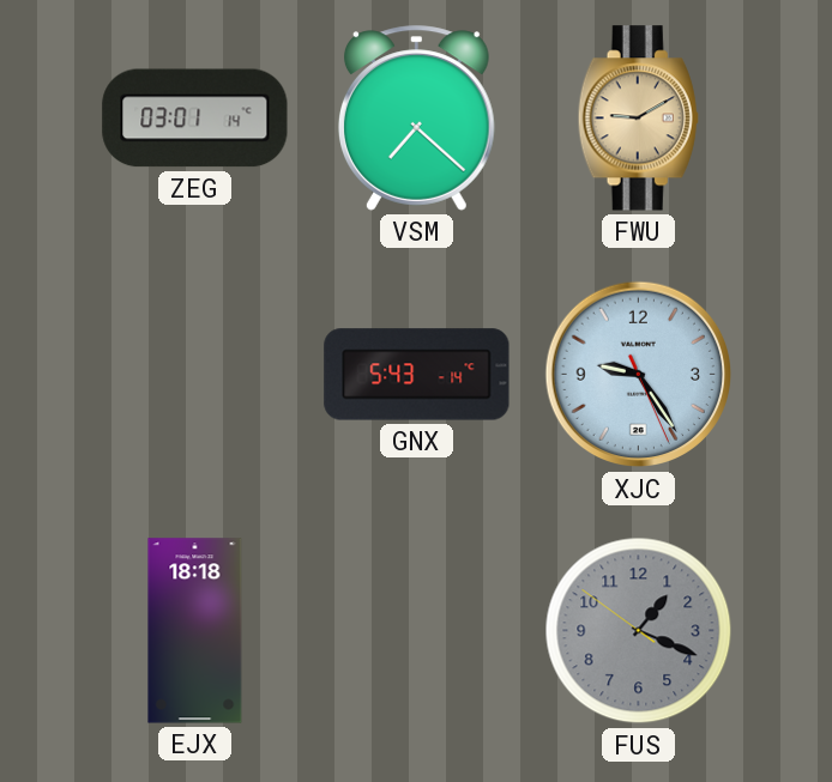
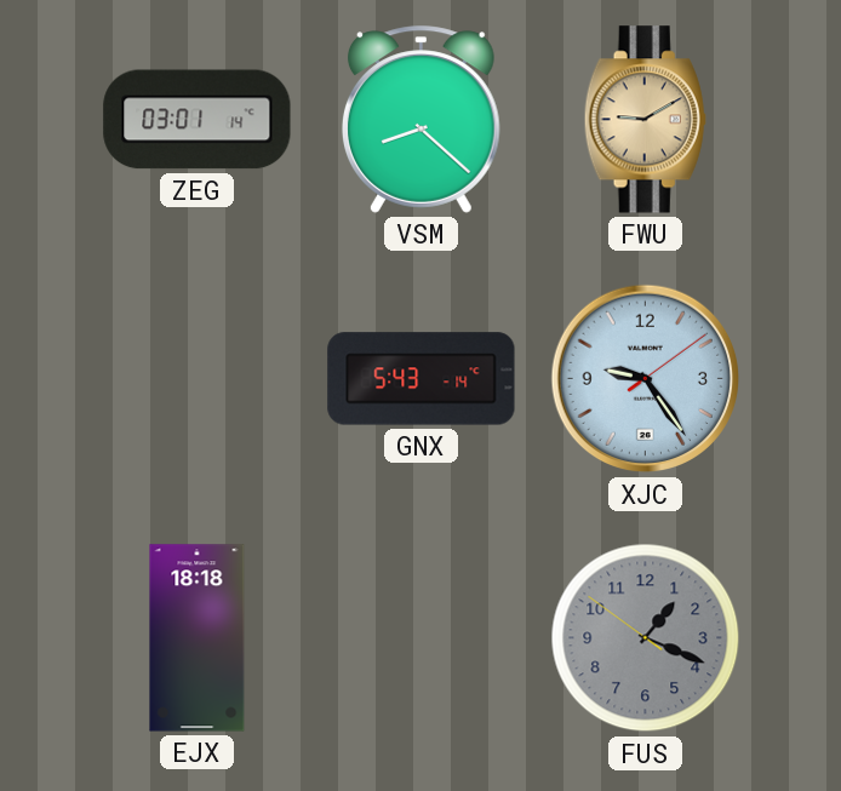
VSM: 7:22 -> 8:22 (420, 120)
XJC: 9:24:26 -> 9:24:09 (646, 379)
